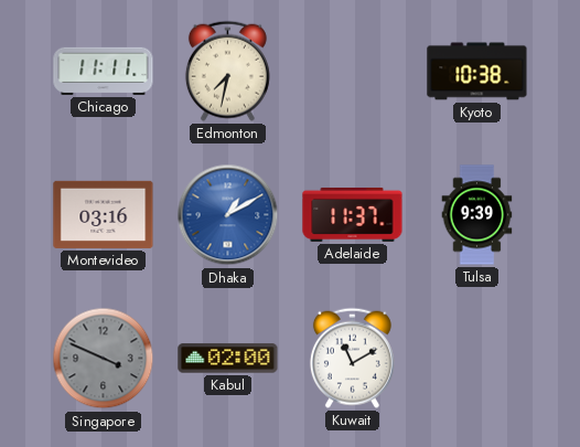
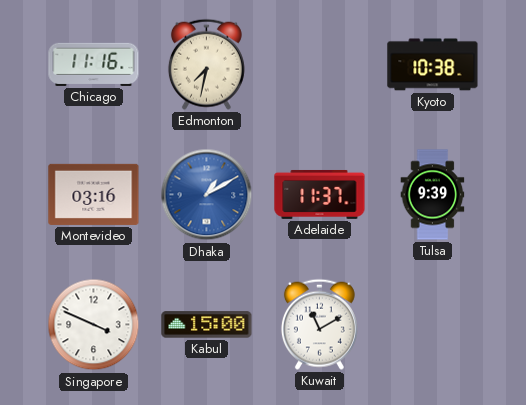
Chicago: 11:11 -> 11:16 (94, 64)
Singapore dial: grey -> white (94, 325)
Kabul: 02:00 -> 15:00 (207, 325)
